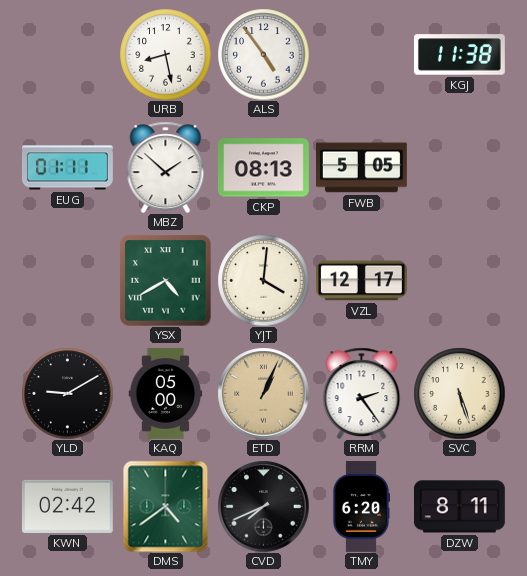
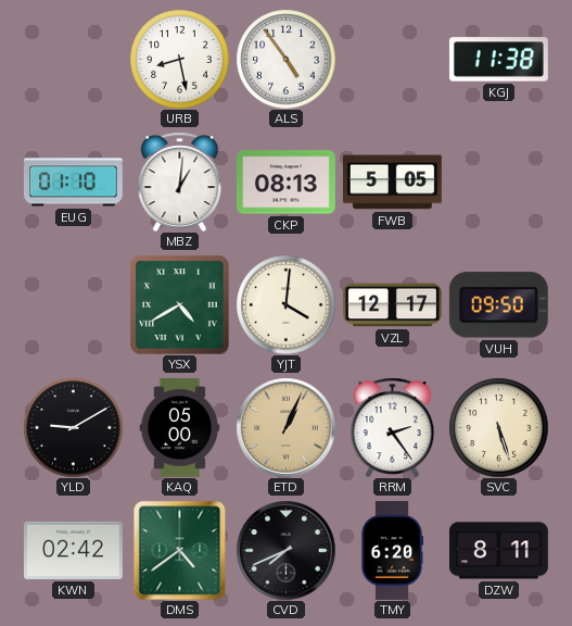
EUG: 01:11 -> 01:10 (73, 183)
MBZ: 1:52 -> 1:01 (180, 181)
VUH: none -> 09:50 (498, 305)
